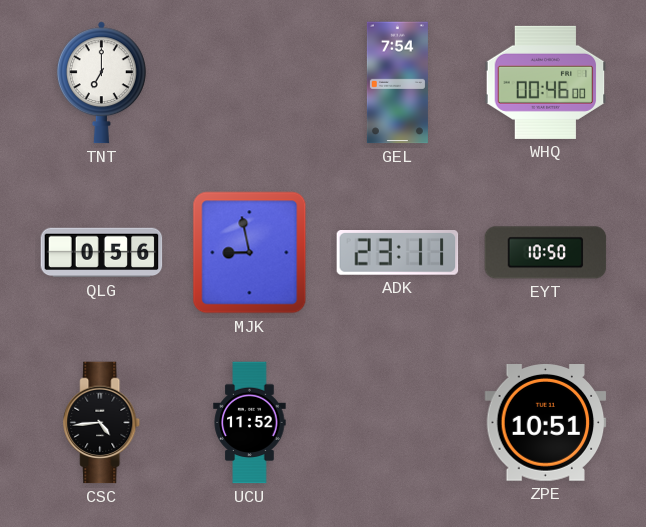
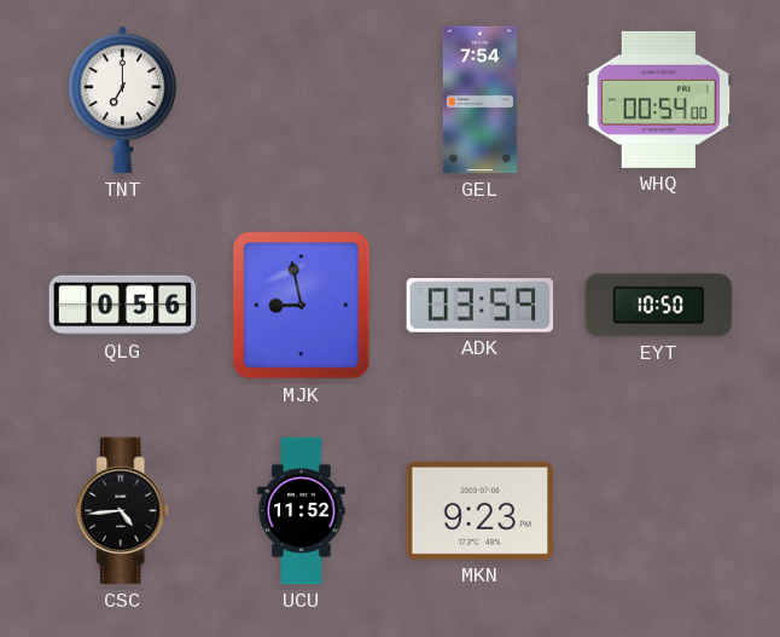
WHQ: 00:46 -> 00:54 (659, 99)
ADK: 23:11 -> 03:59 (481, 306)
MKN: none -> 9:23 (481, 510)
ZPE: 10:51 -> none (546, 423)
